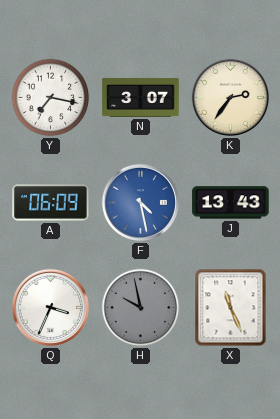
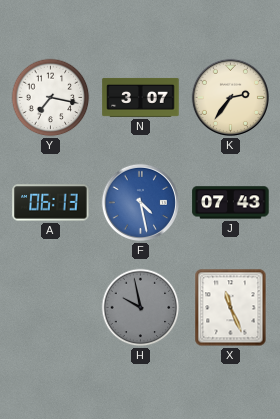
A: 06:09 -> 06:13 (51, 203)
J: 13:43 -> 07:43 (231, 203)
Q: 3:34 -> none (50, 307)
